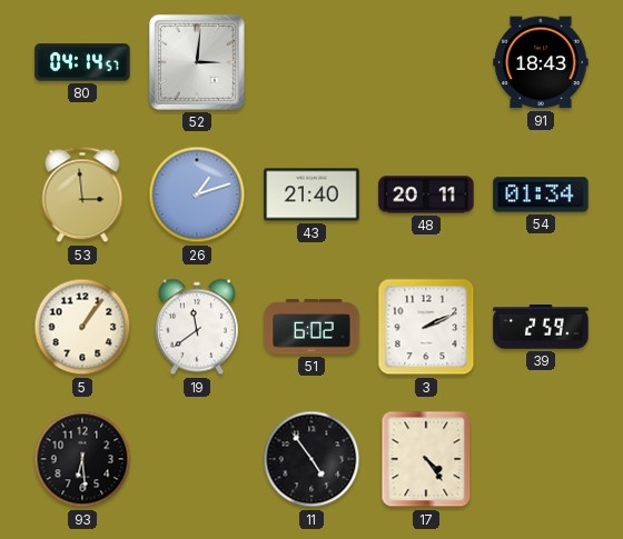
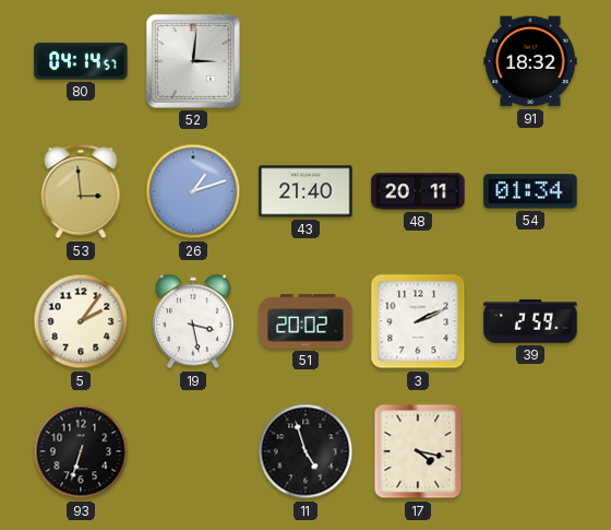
91: 18:43 -> 18:32 (530, 61)
5: 1:06 -> 2:06 (81, 321)
19: 11:39 -> 3:28 (193, 321)
51: 6:02 -> 20:02 (305, 321)
93: 6:29 -> 6:33 (81, 451)
11: 4:54 -> 4:57 (305, 451)
17: 4:24 -> 4:17 (418, 451)
